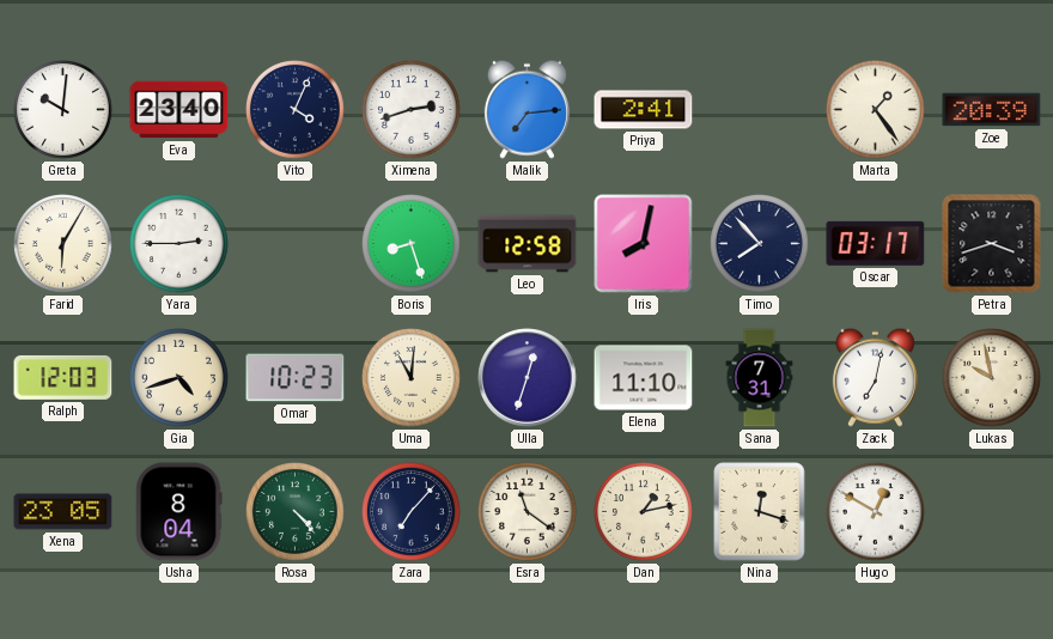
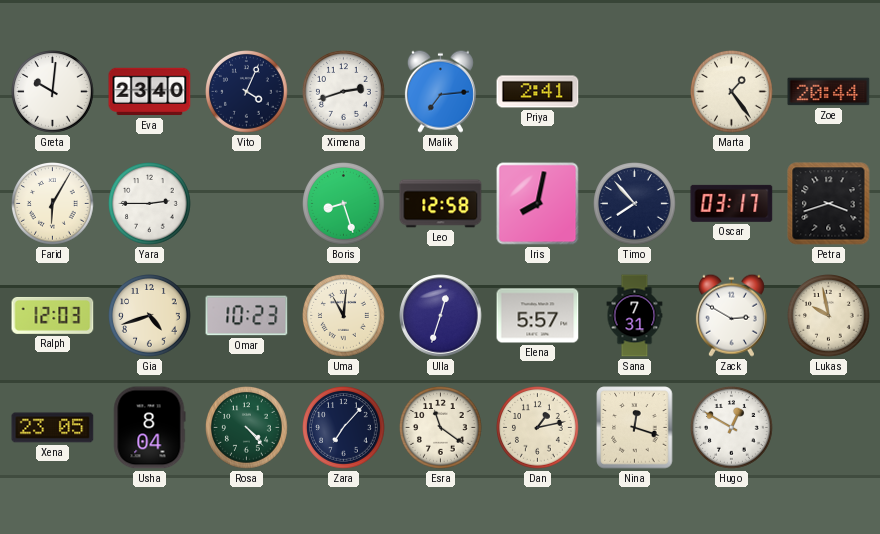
Zoe: 20:39 -> 20:44 (829, 92)
Elena: 11:10 -> 5:57 (538, 316)
Zack: 7:02 -> 2:50 (731, 315)
